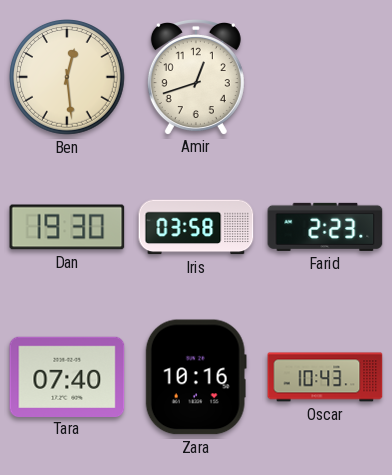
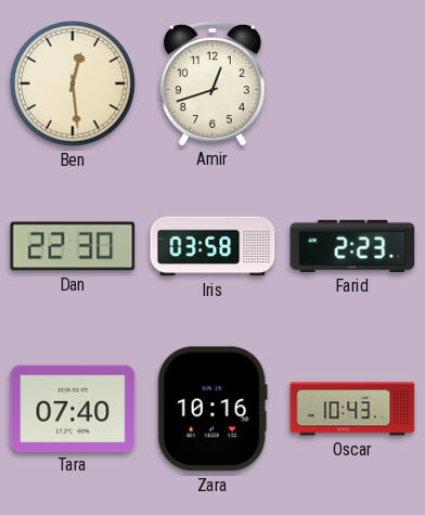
Dan: 19:30 -> 22:30 (73, 246)
